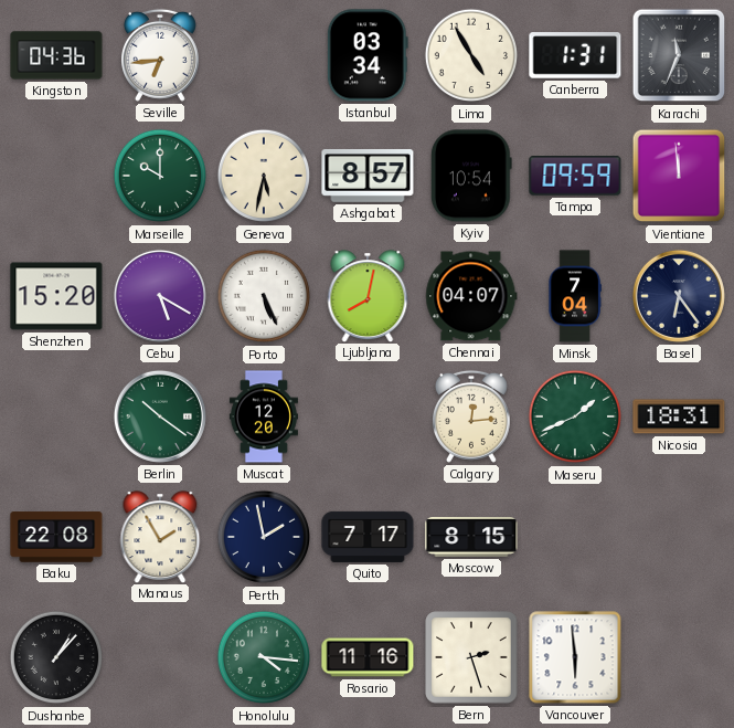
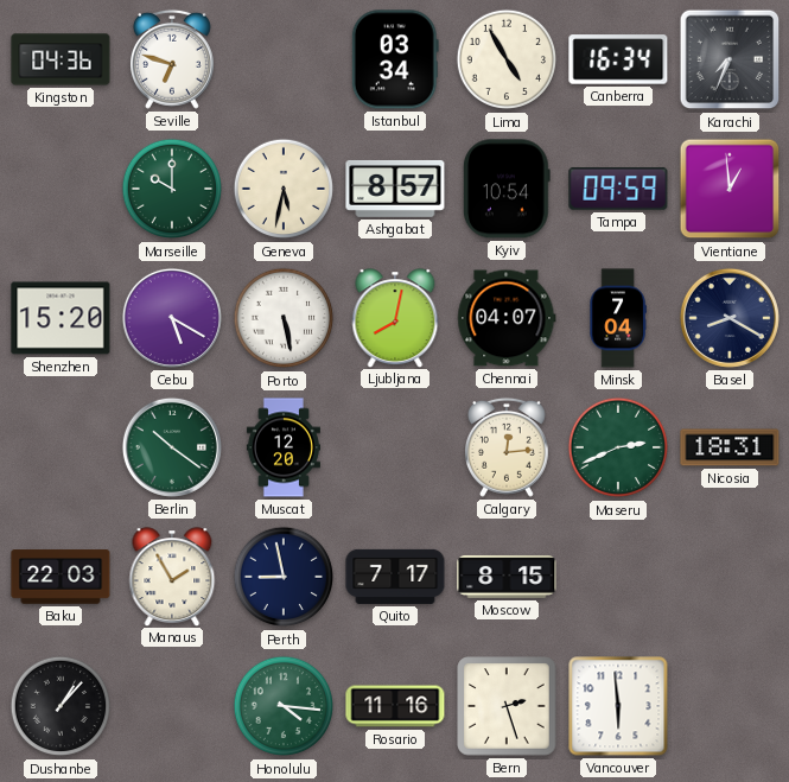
Seville: 6:44 -> 6:48 (172, 59)
Canberra: 1:31 -> 16:34 (618, 59)
Karachi: 11:34 -> 7:34 (730, 59)
Vientiane: 11:59 -> 12:59 (730, 189)
Porto: 5:26 -> 5:28 (284, 318)
Basel: 6:24 -> 8:20 (730, 318)
Maseru: 1:41 -> 2:41 (618, 447)
Baku: 22:08 -> 22:03 (61, 577)
Perth: 1:58 -> 8:58 (284, 577)
